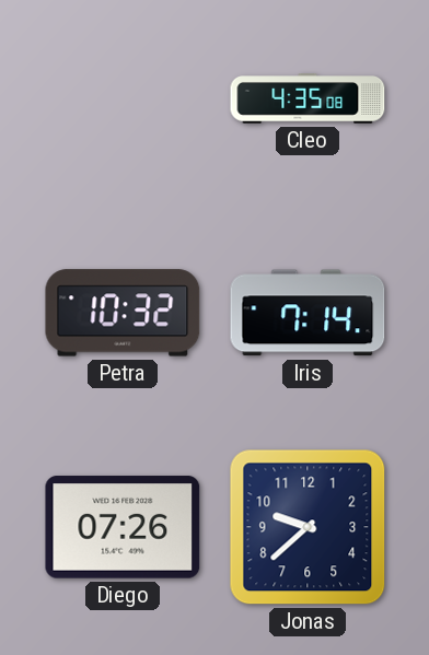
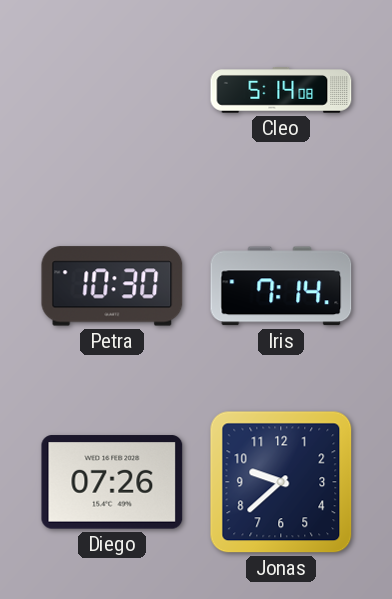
Cleo: 4:35 -> 5:14 (281, 90)
Petra: 10:32 -> 10:30 (112, 286)
